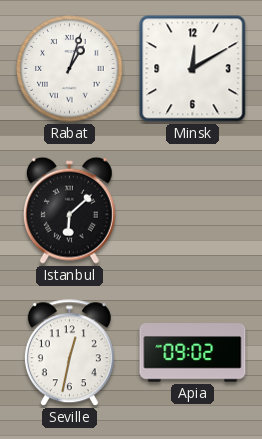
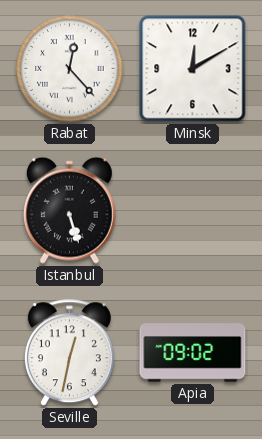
Rabat: 1:03 -> 12:23 (70, 69)
Istanbul: 6:08 -> 5:27 (69, 210)
